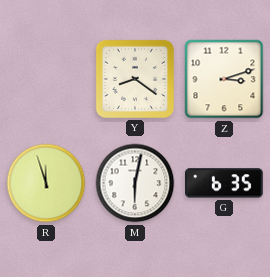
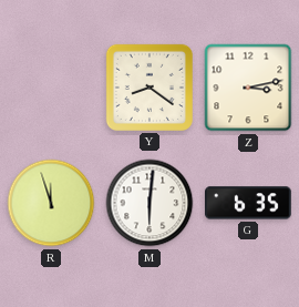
Z: 3:12 -> 3:13 (248, 88)
M: 6:02 -> 6:01 (149, 203)
